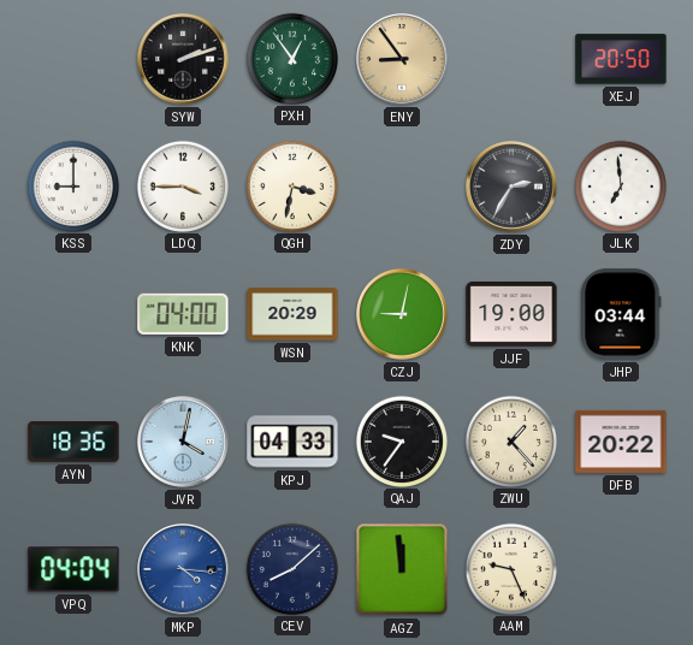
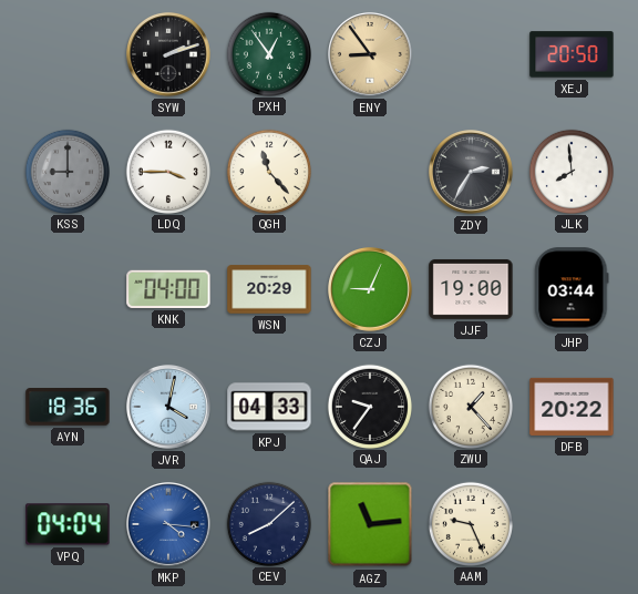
KSS dial: white -> grey (66, 171)
QGH: 3:32 -> 11:23 (268, 171)
JLK: 6:59 -> 7:59 (570, 171)
CZJ: 9:02 -> 9:04 (371, 290)
AGZ: 11:59 -> 11:14 (370, 524)
